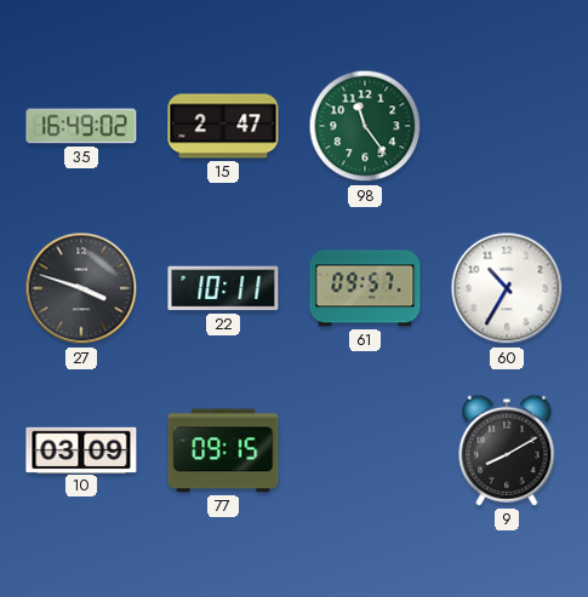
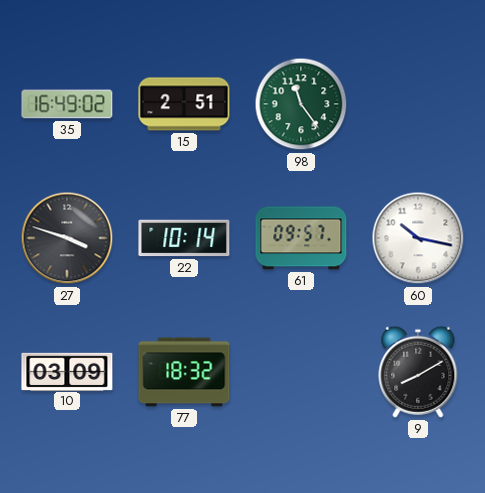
15: 2:47 -> 2:51 (184, 104)
22: 10:11 -> 10:14 (184, 238)
60: 10:35 -> 10:17 (418, 238)
77: 09:15 -> 18:32 (184, 372)
